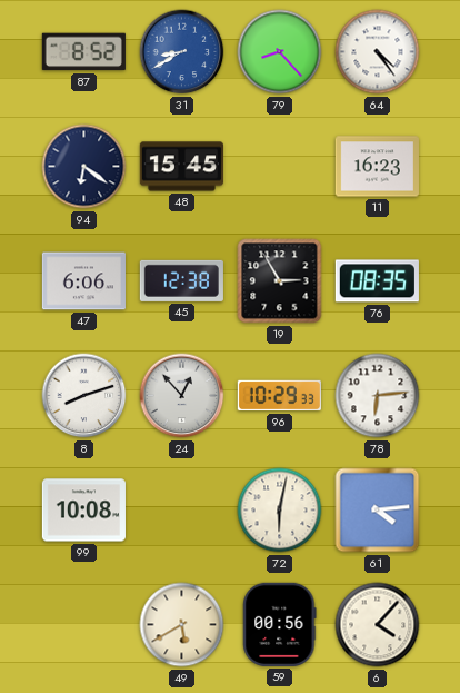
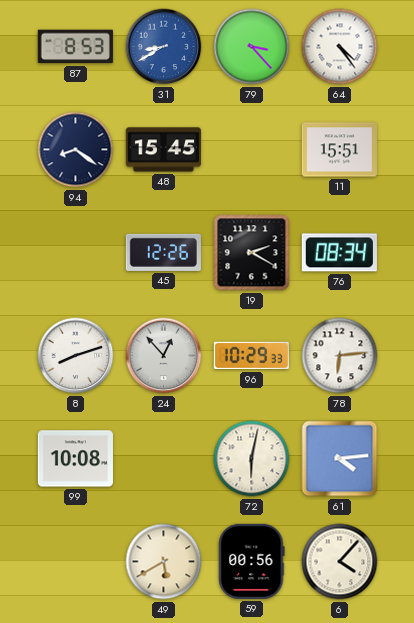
87: 8:52 -> 8:53 (75, 47)
79: 8:23 -> 3:23 (252, 47)
94: 6:21 -> 8:21 (76, 150)
11: 16:23 -> 15:51 (339, 150)
47: 6:06 -> none (83, 281)
45: 12:38 -> 12:26 (163, 252)
19: 2:55 -> 2:20 (252, 253)
76: 08:35 -> 08:34 (339, 253)
